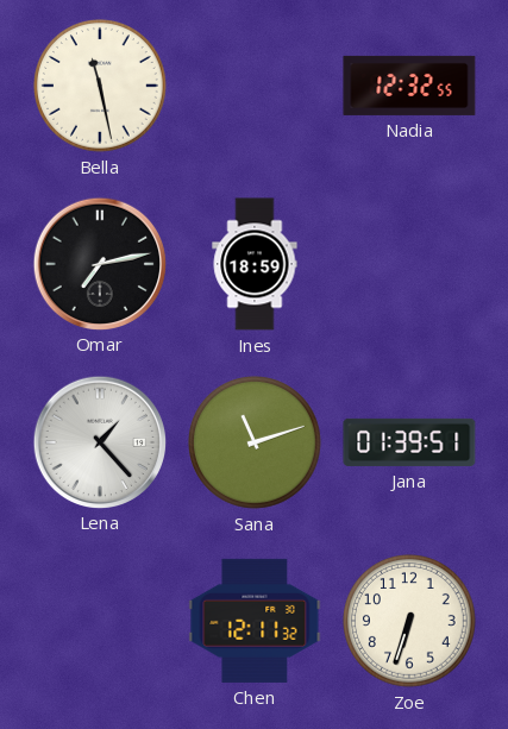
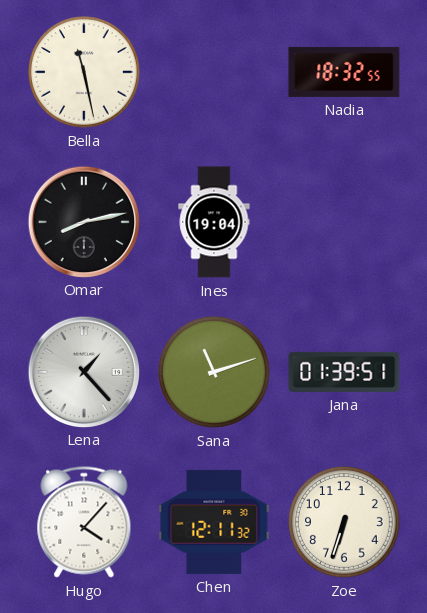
Nadia: 12:32 -> 18:32 (344, 72)
Omar: 7:13 -> 8:13 (83, 221)
Ines: 18:59 -> 19:04 (214, 222)
Hugo: none -> 4:07 (84, 522)
